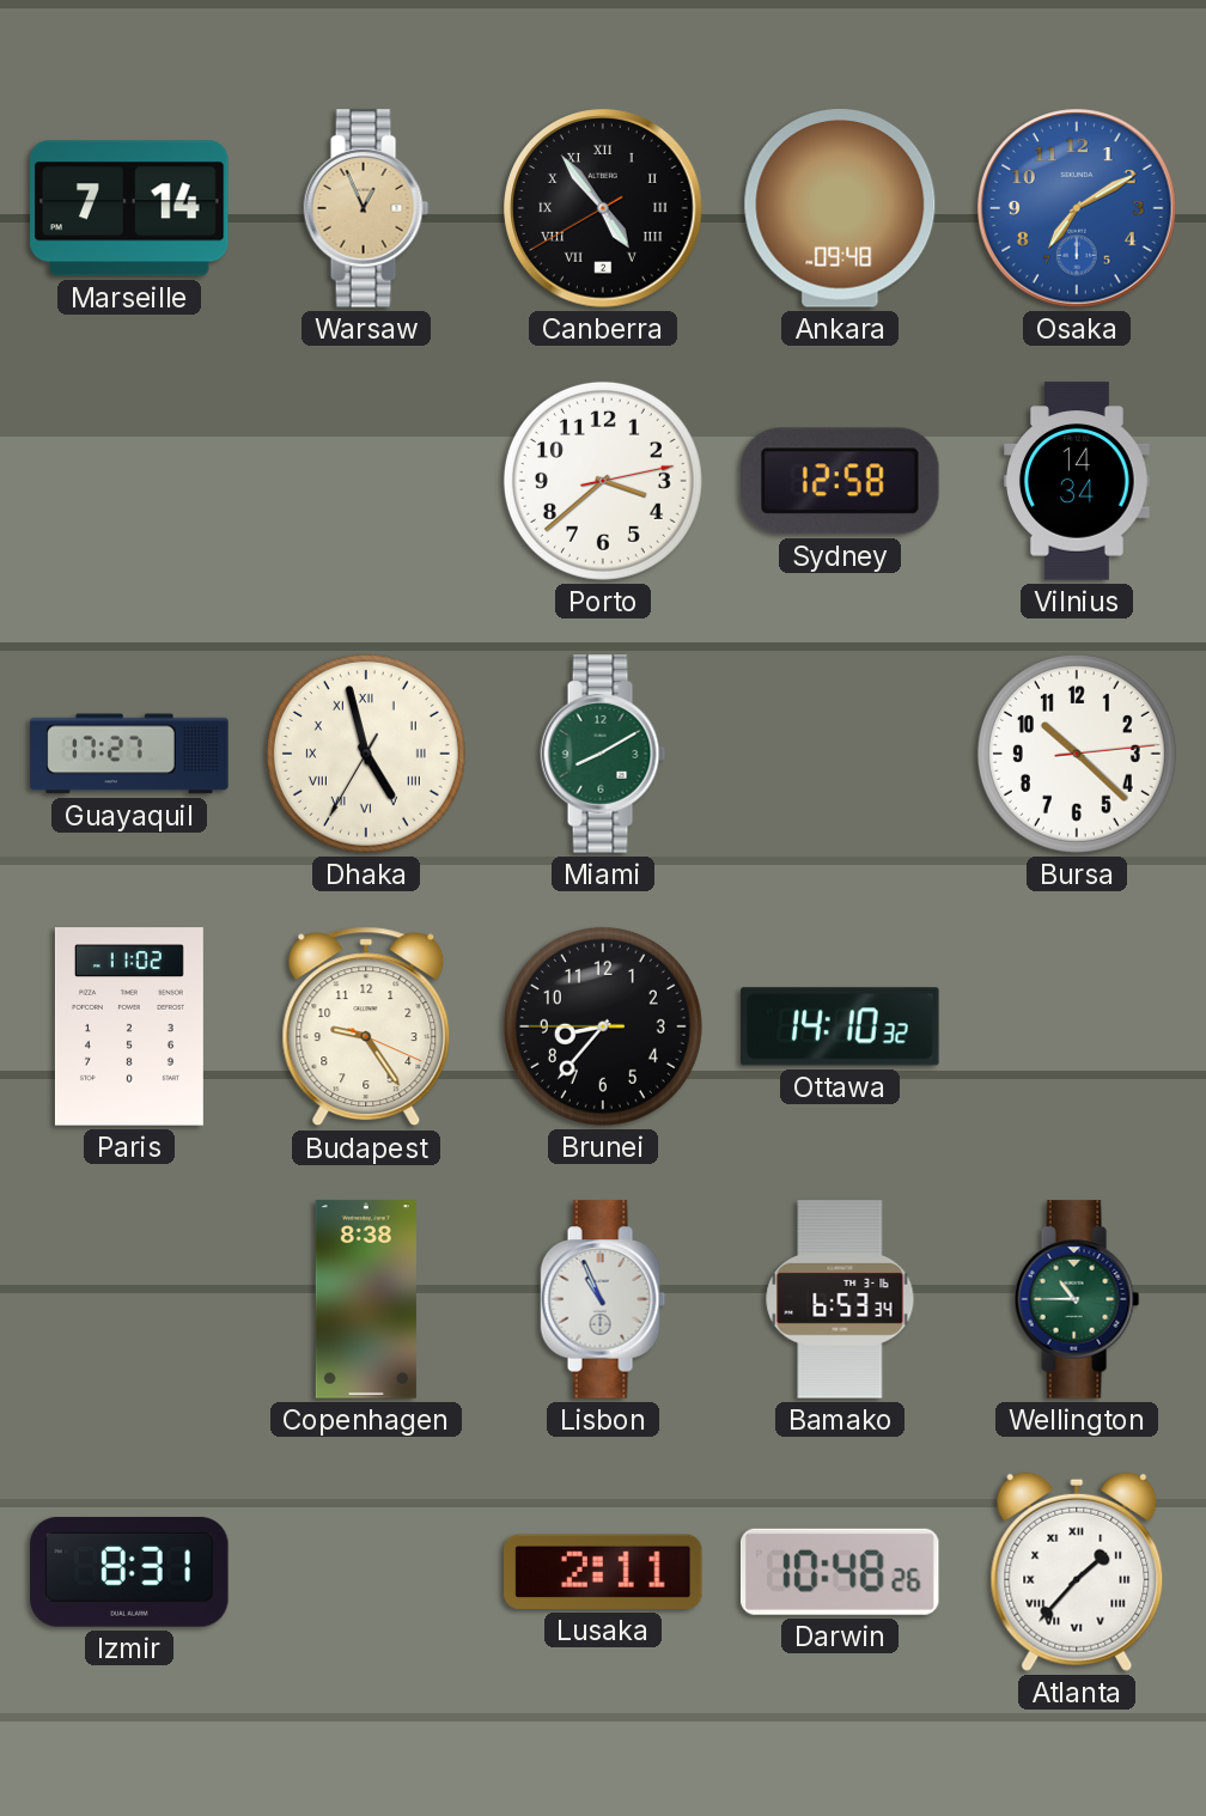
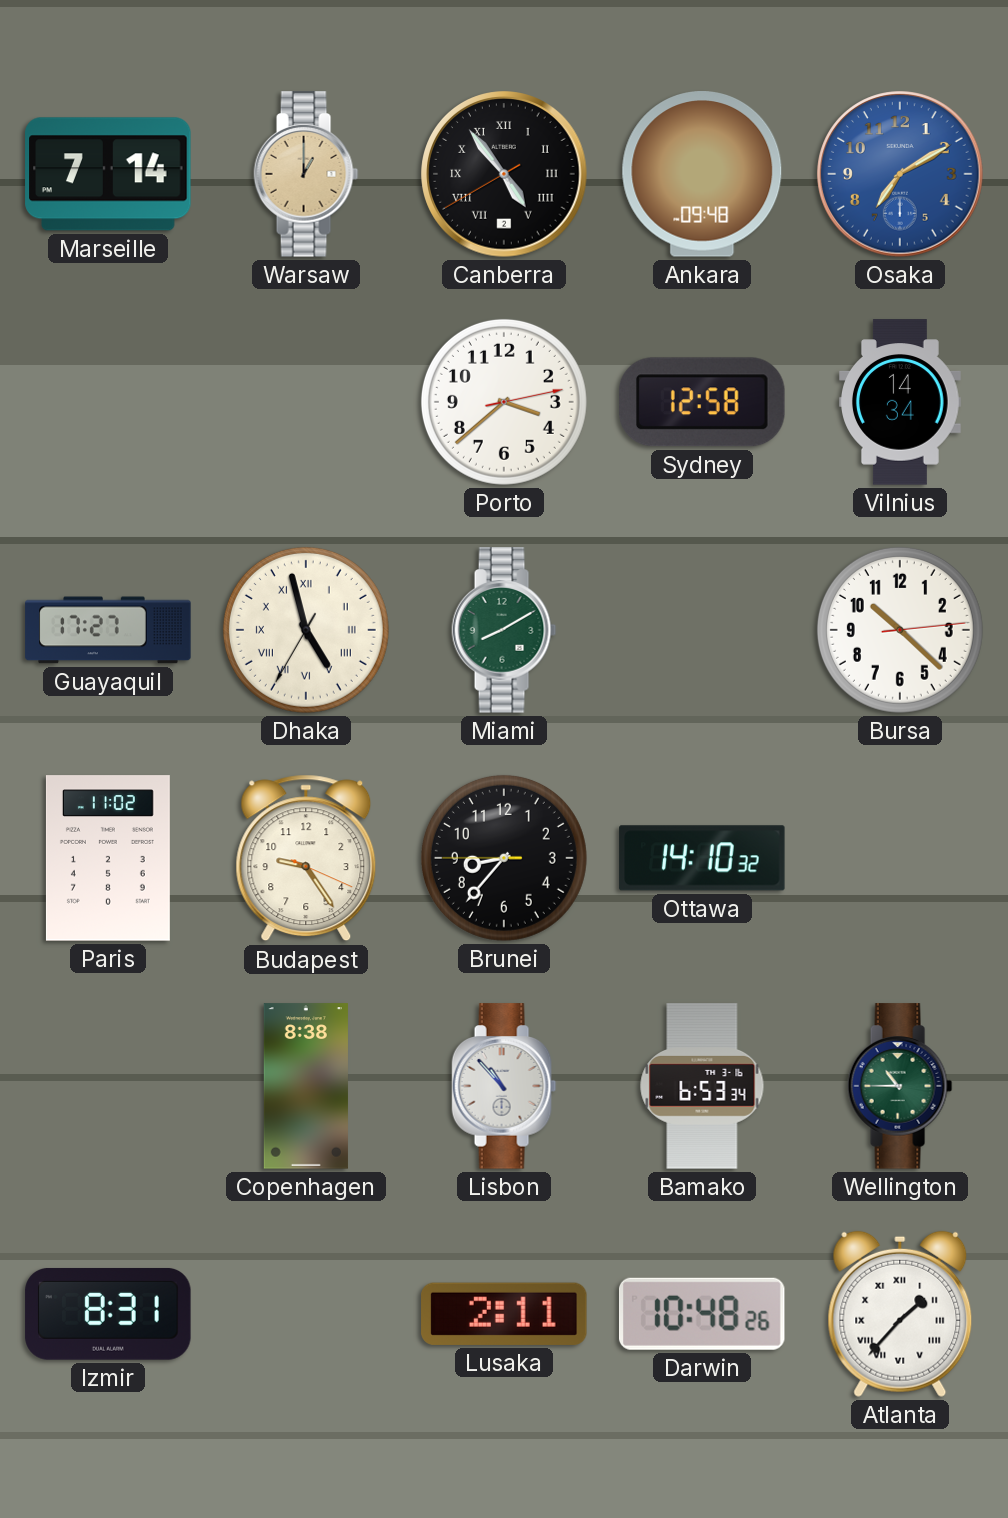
Warsaw: 12:56 -> 1:00 (306, 174)
Lisbon: 10:56 -> 10:53 (504, 1086)
